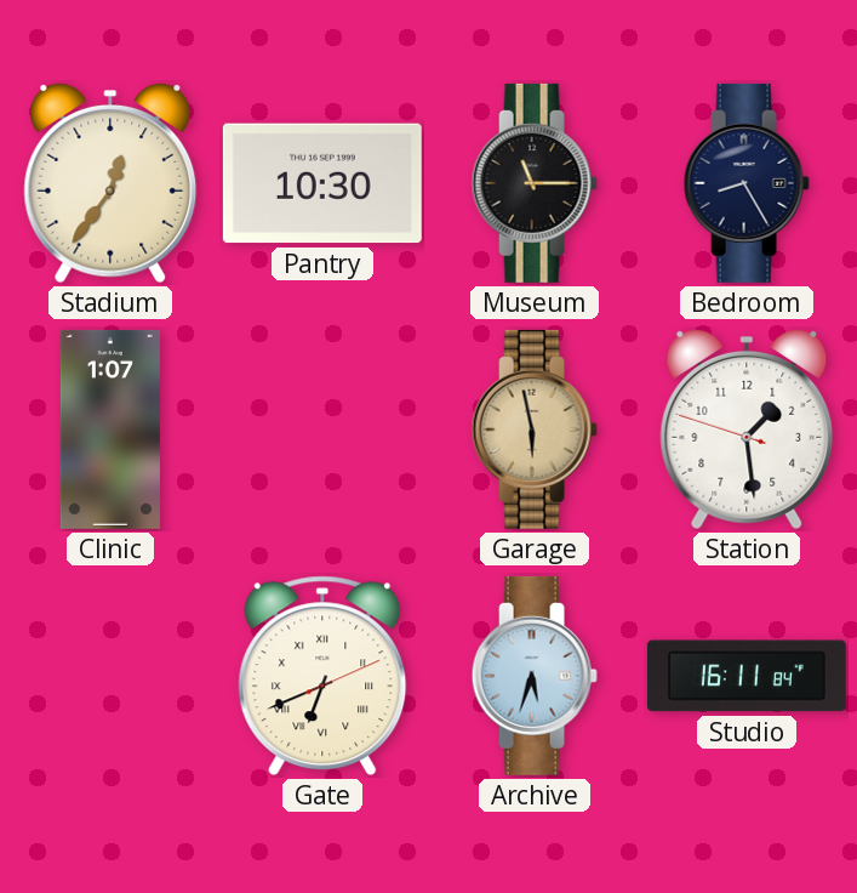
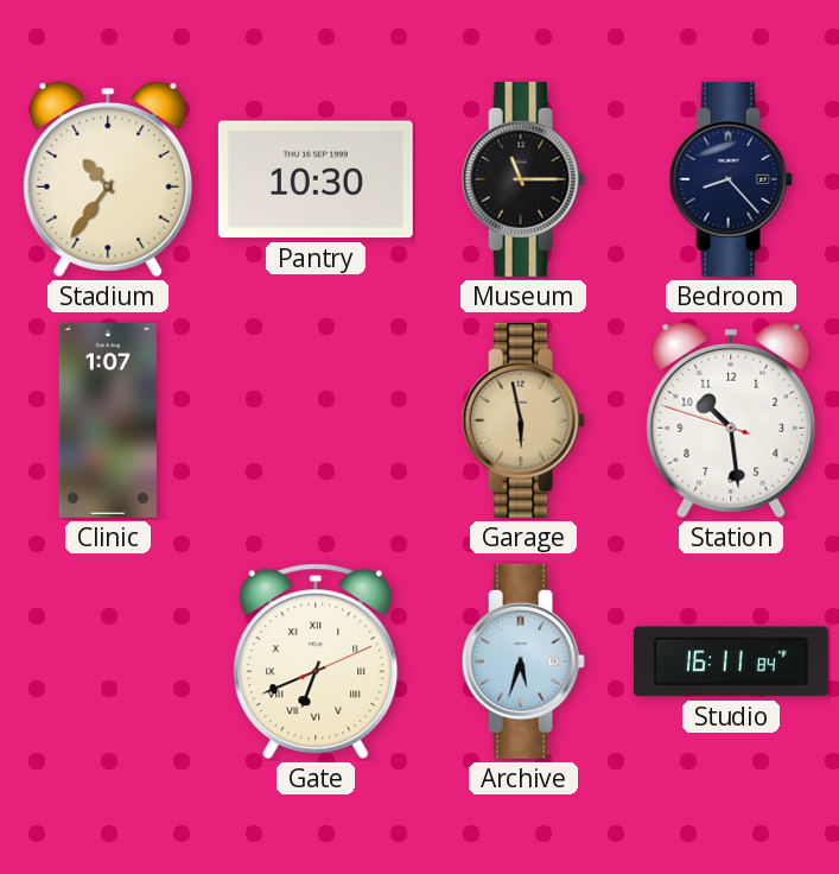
Stadium: 12:36 -> 10:36 (108, 179)
Bedroom: 8:25 -> 8:23 (731, 179)
Station: 1:28 -> 10:28 (731, 420)
